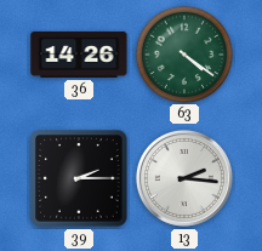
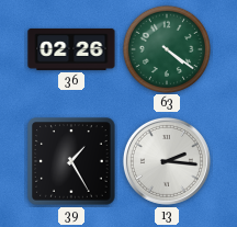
36: 14:26 -> 02:26 (71, 49)
39: 2:15 -> 1:25 (71, 161)
